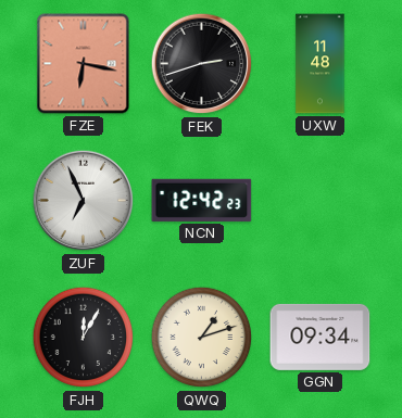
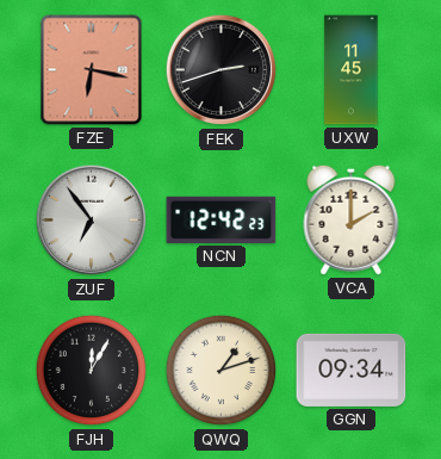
UXW: 11:48 -> 11:45 (352, 70)
ZUF: 6:56 -> 6:54 (92, 221)
VCA: none -> 2:00 (352, 219)
